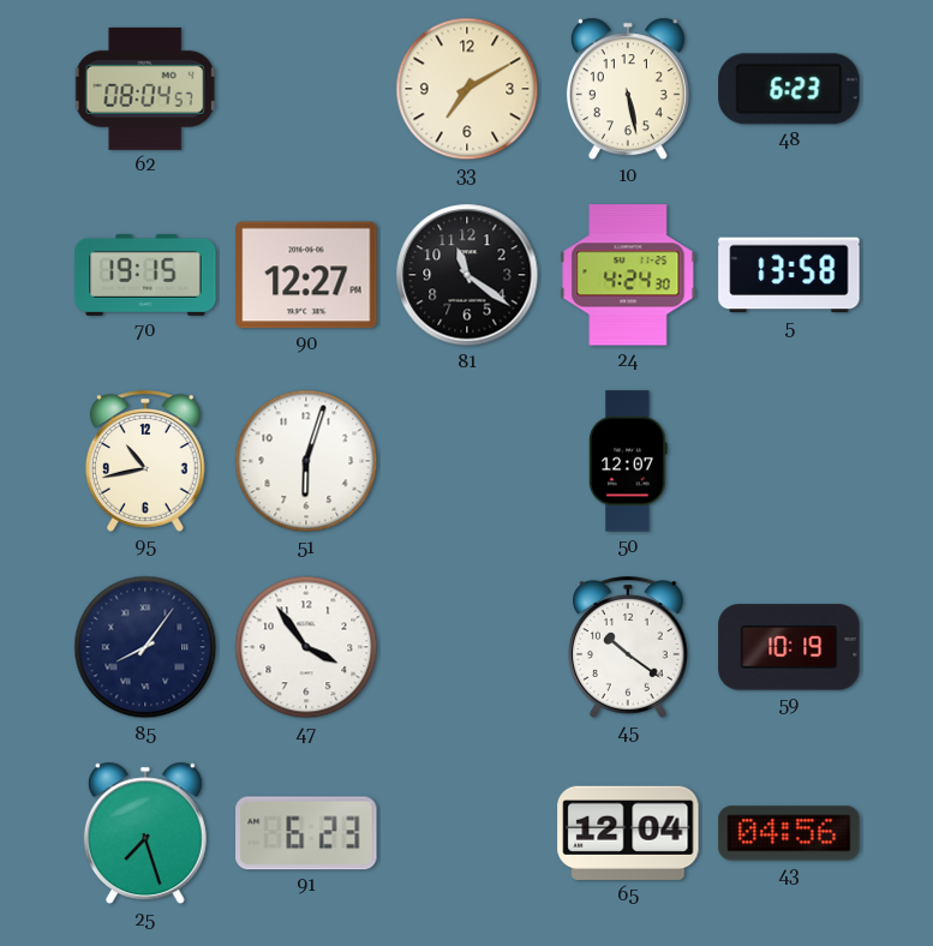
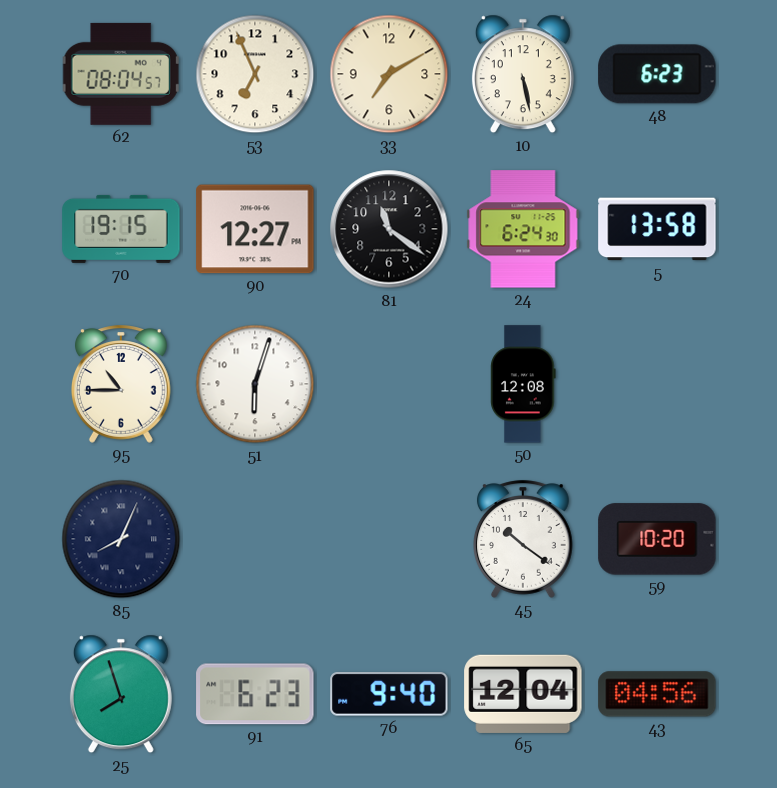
53: none -> 6:56 (255, 74)
24: 4:24 -> 6:24 (523, 229)
95: 10:43 -> 10:45 (121, 384)
50: 12:07 -> 12:08 (523, 384)
85: 8:06 -> 8:04 (121, 539)
47: 3:54 -> none (306, 647)
59: 10:19 -> 10:20 (657, 539)
25: 7:27 -> 7:57 (121, 694)
76: none -> 9:40 (389, 695)
